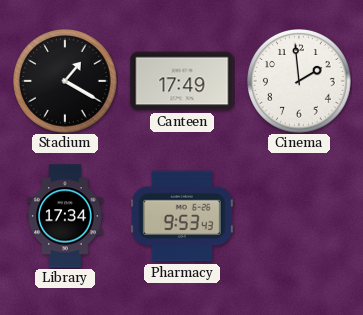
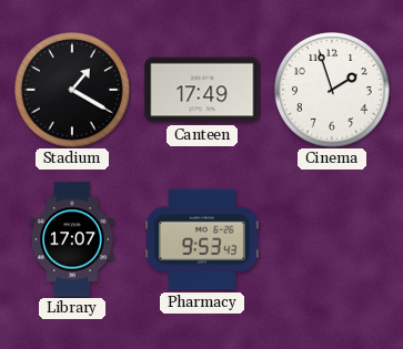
Cinema: 1:59 -> 1:57 (333, 91)
Library: 17:34 -> 17:07 (72, 239)
